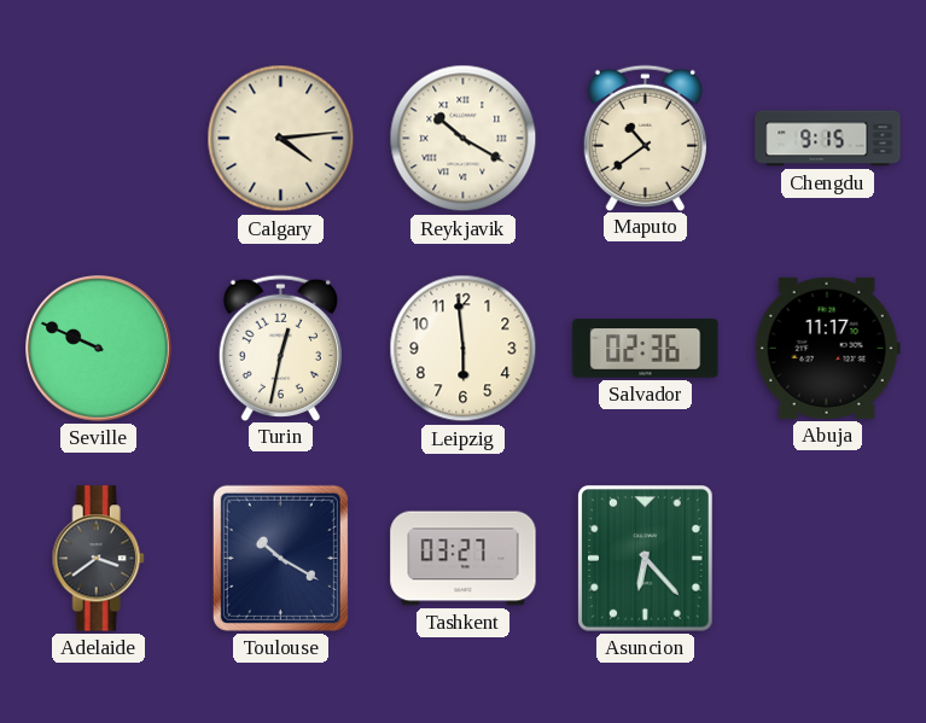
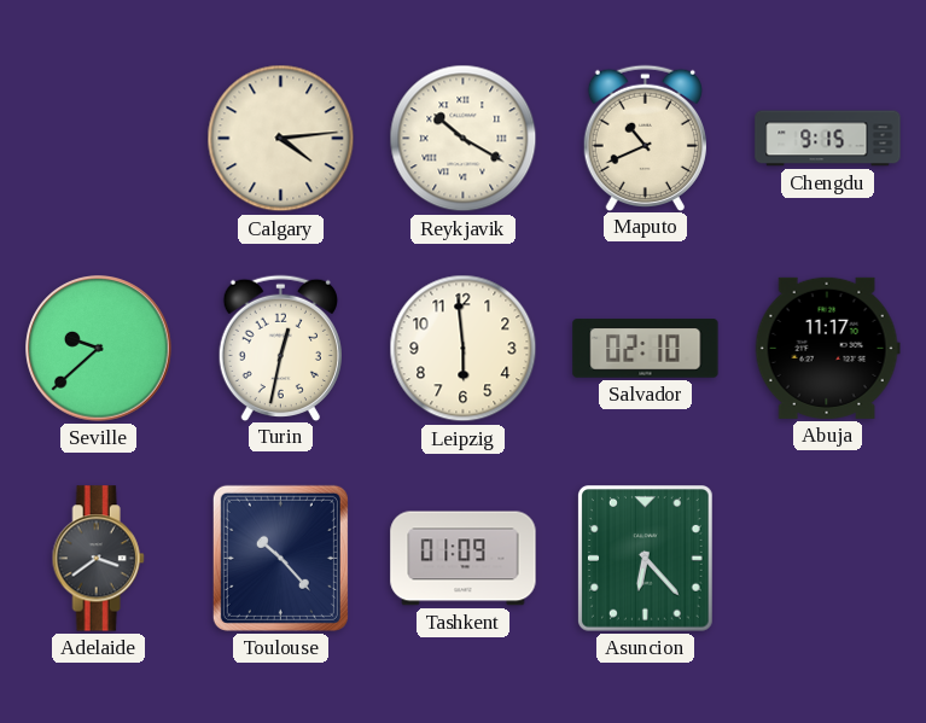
Maputo: 10:39 -> 10:41 (645, 138)
Seville: 9:49 -> 9:38 (99, 349)
Salvador: 02:36 -> 02:10 (646, 349)
Toulouse: 10:20 -> 10:23 (280, 558)
Tashkent: 03:27 -> 01:09 (464, 559)
